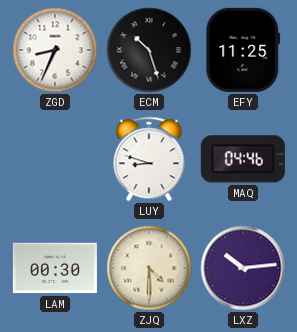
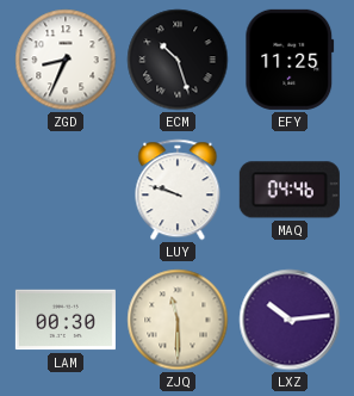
LUY: 8:48 -> 9:48 (178, 190)
ZJQ: 4:30 -> 11:30 (178, 320)
